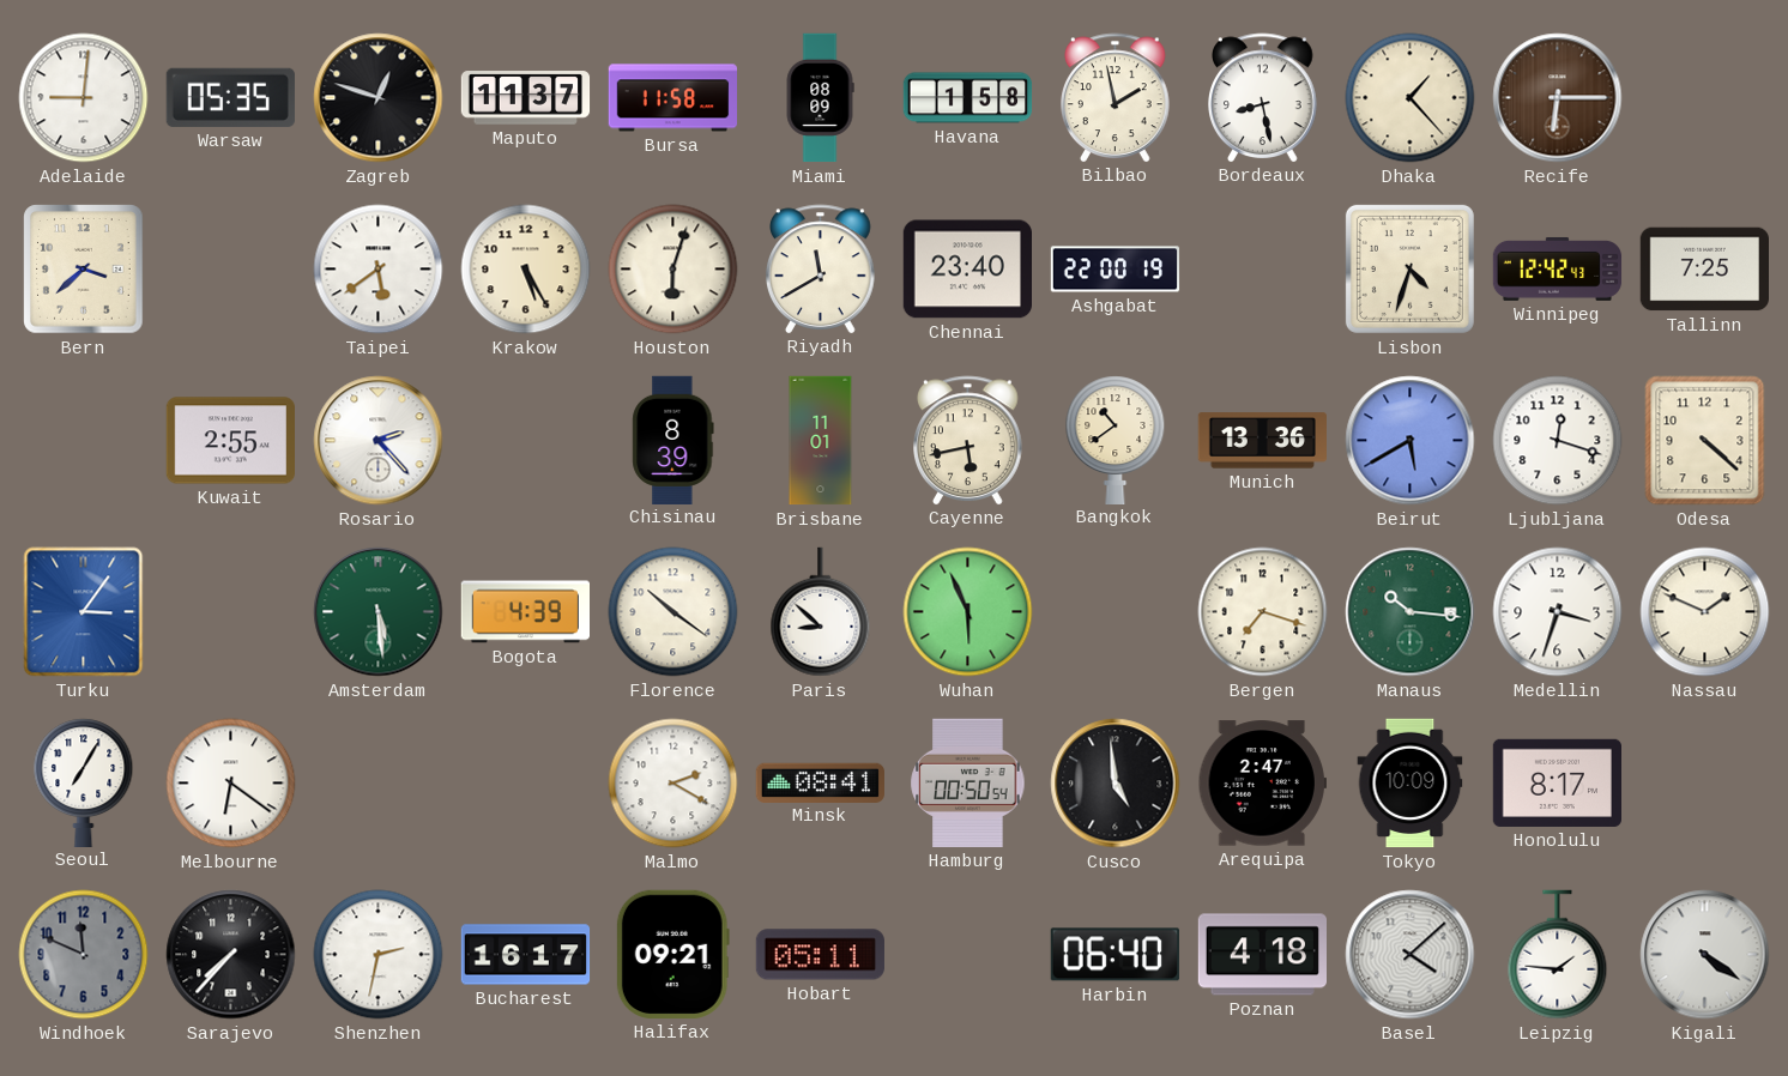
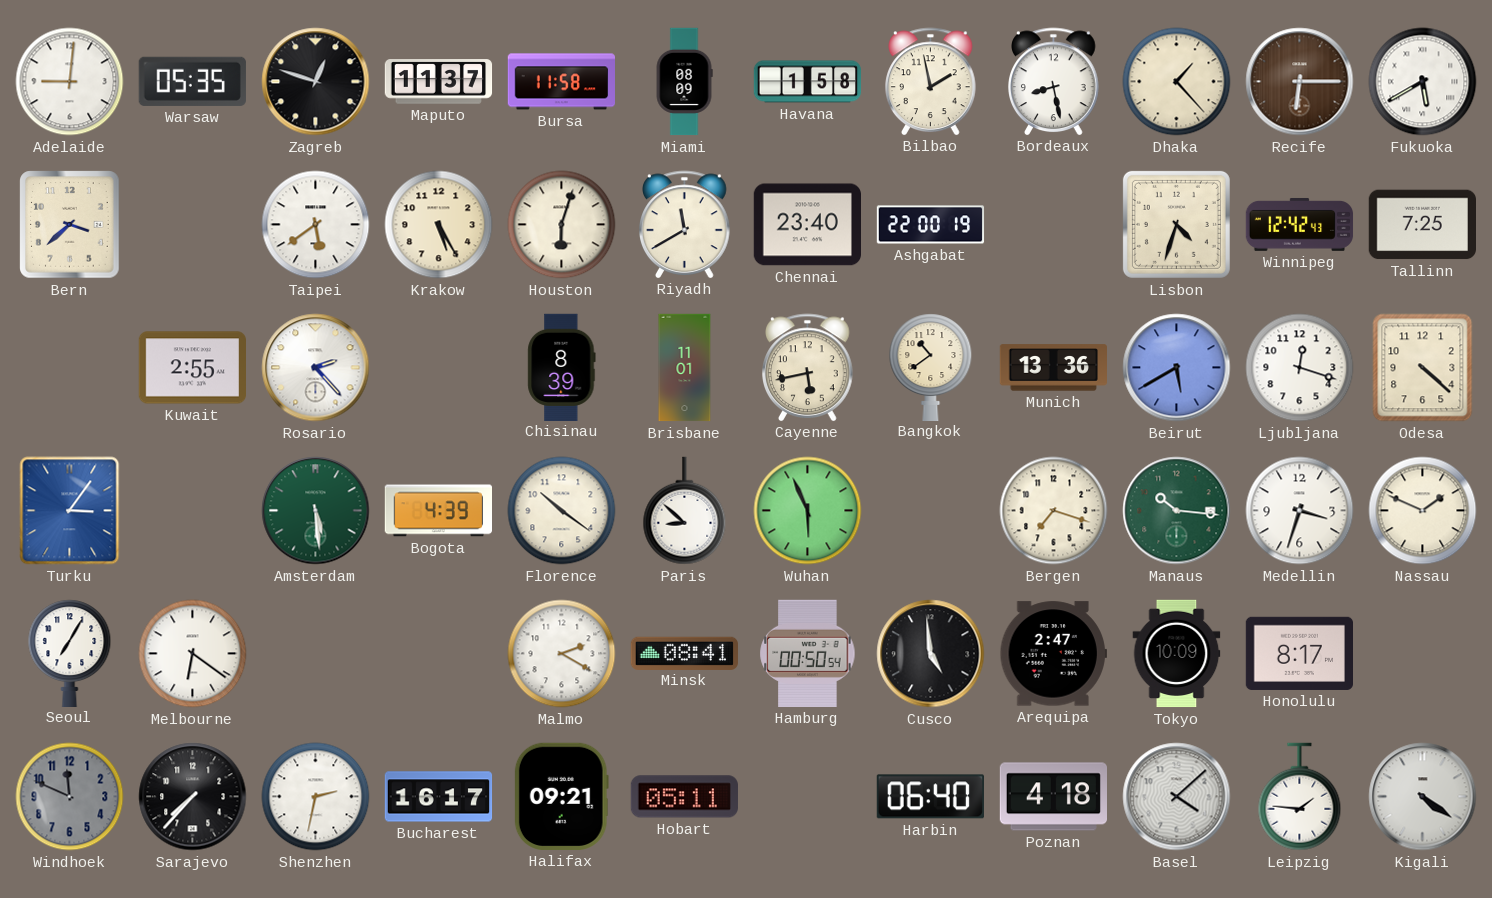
Fukuoka: none -> 5:40 (1423, 82)
